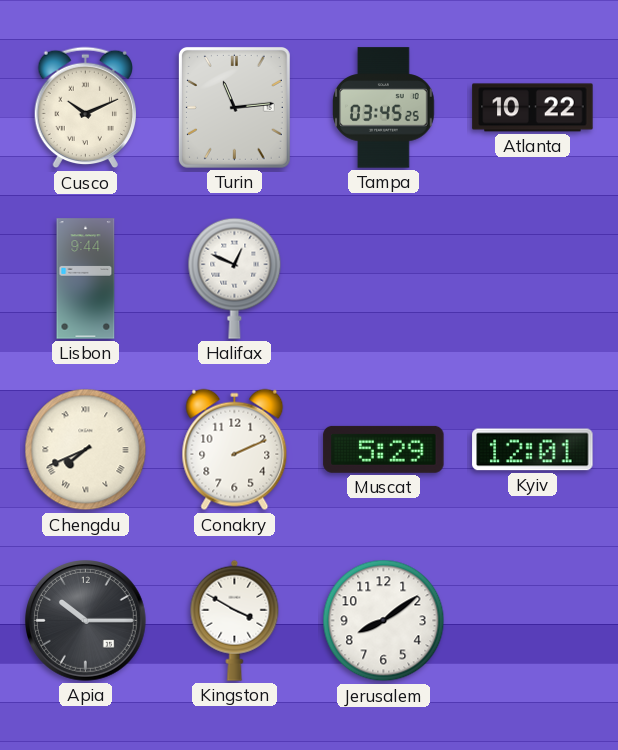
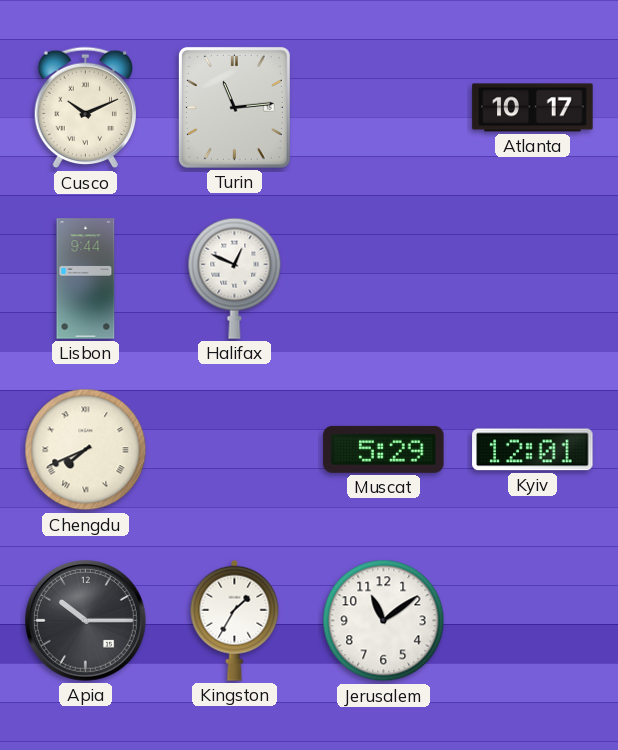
Tampa: 03:45 -> none (384, 108)
Atlanta: 10:22 -> 10:17 (533, 108)
Conakry: 2:11 -> none (235, 450)
Kingston: 3:50 -> 1:35 (235, 620)
Jerusalem: 8:09 -> 11:09 (384, 621)
